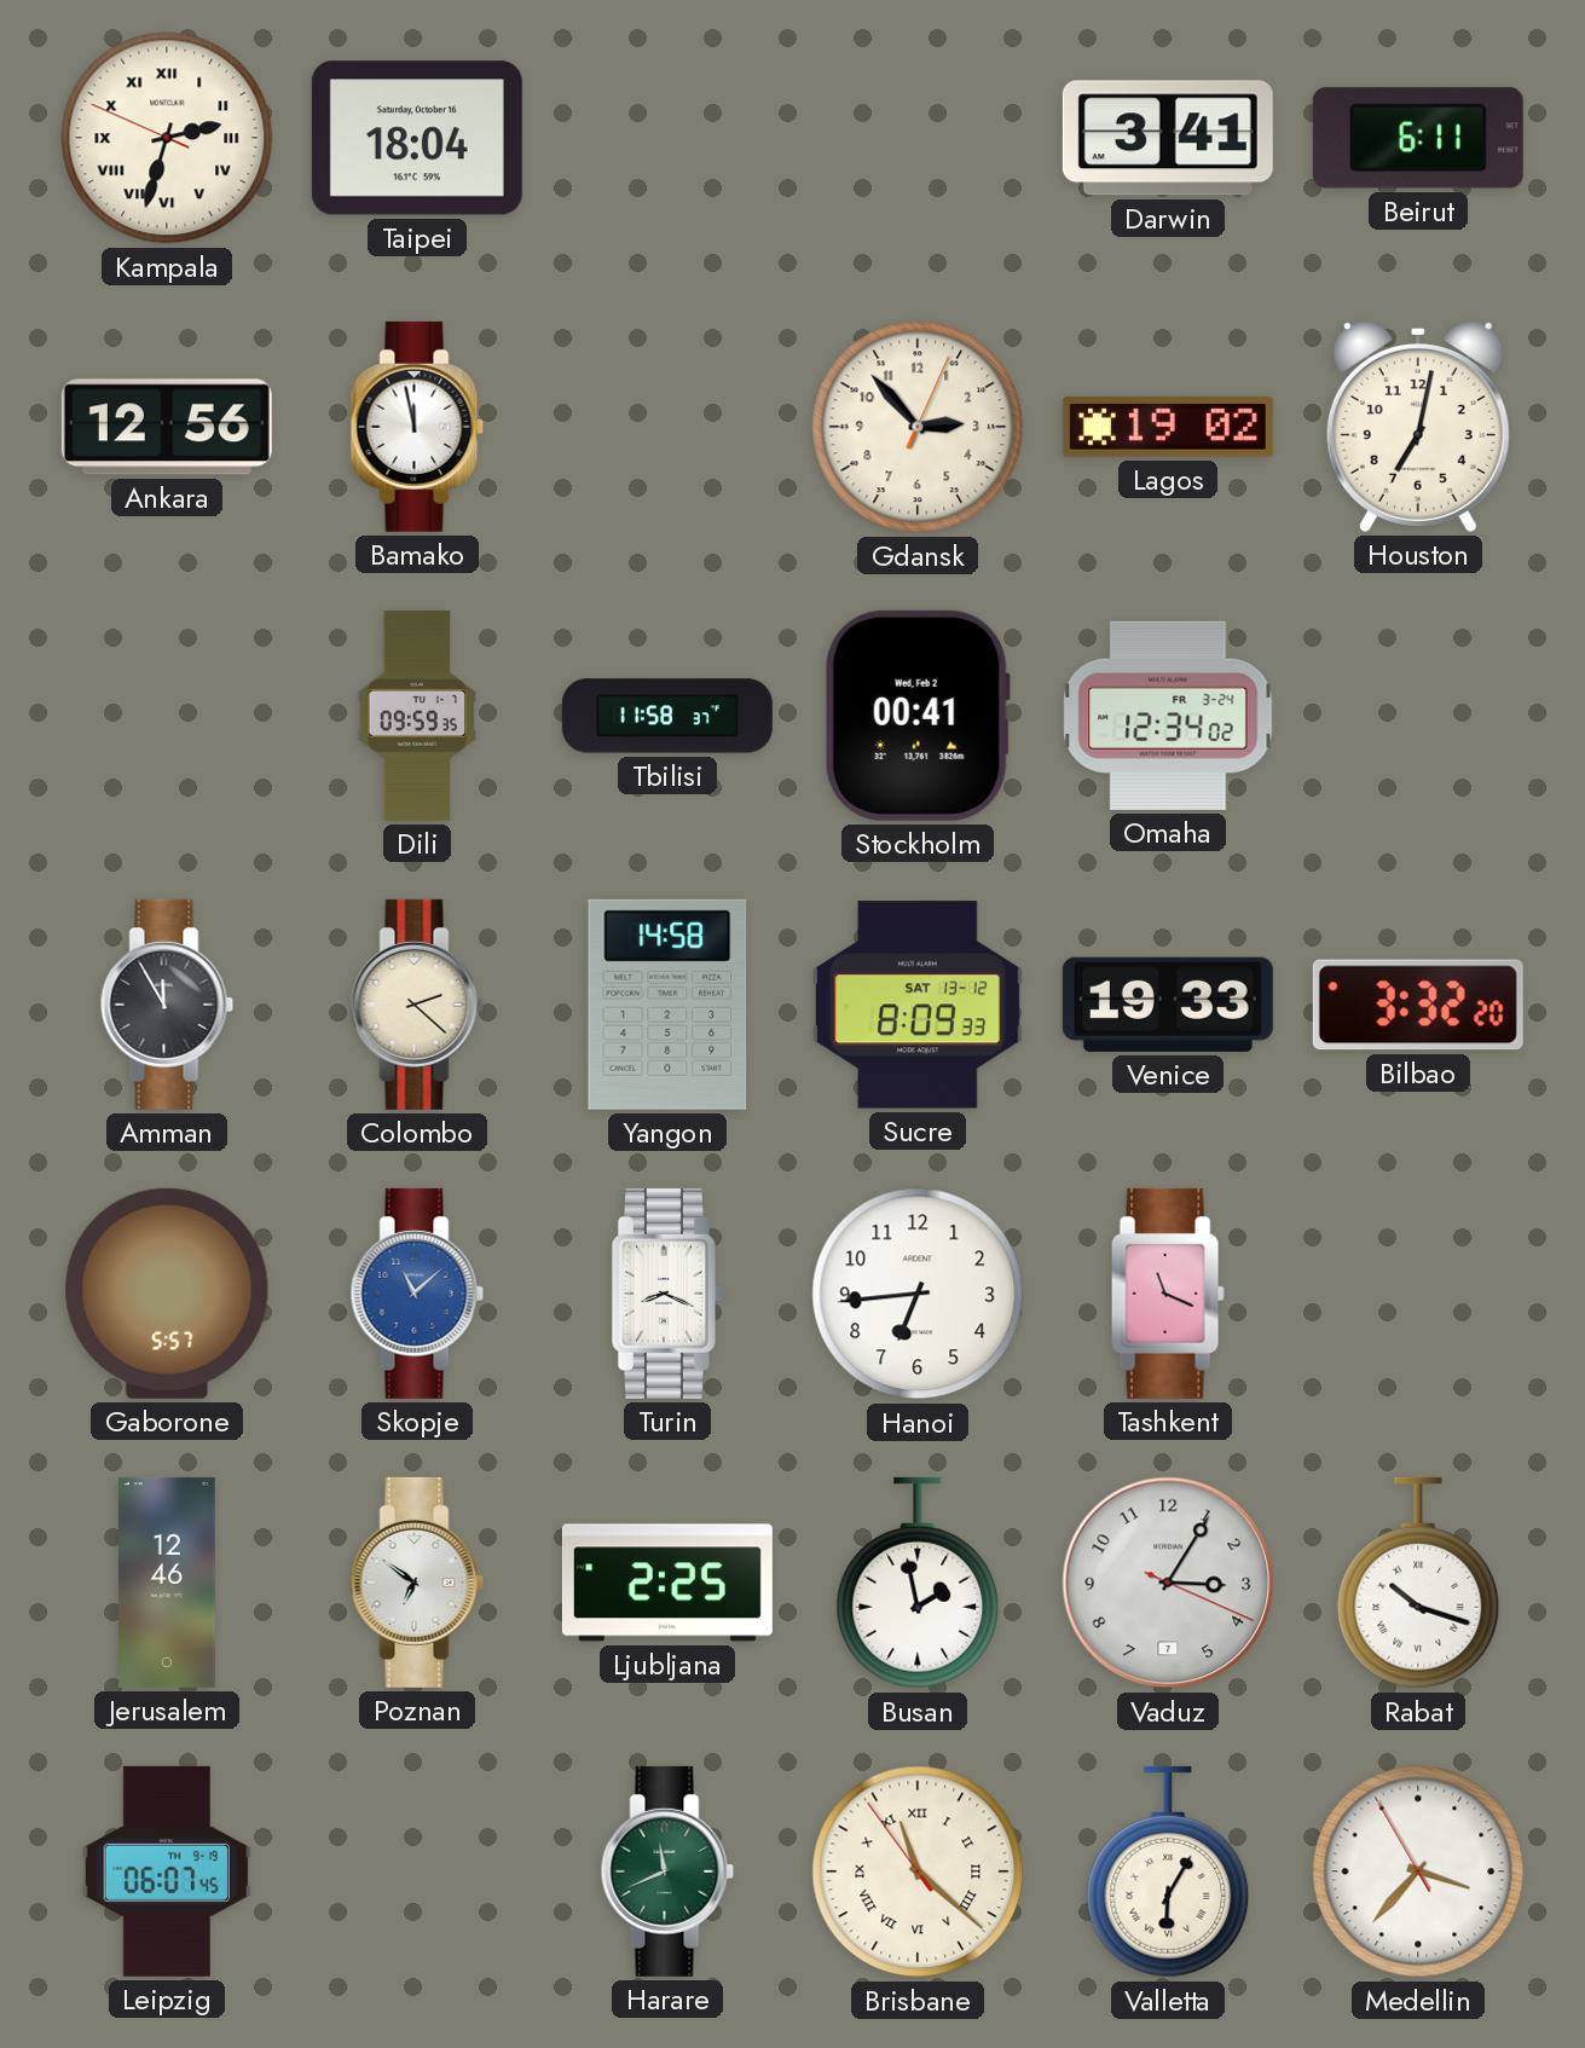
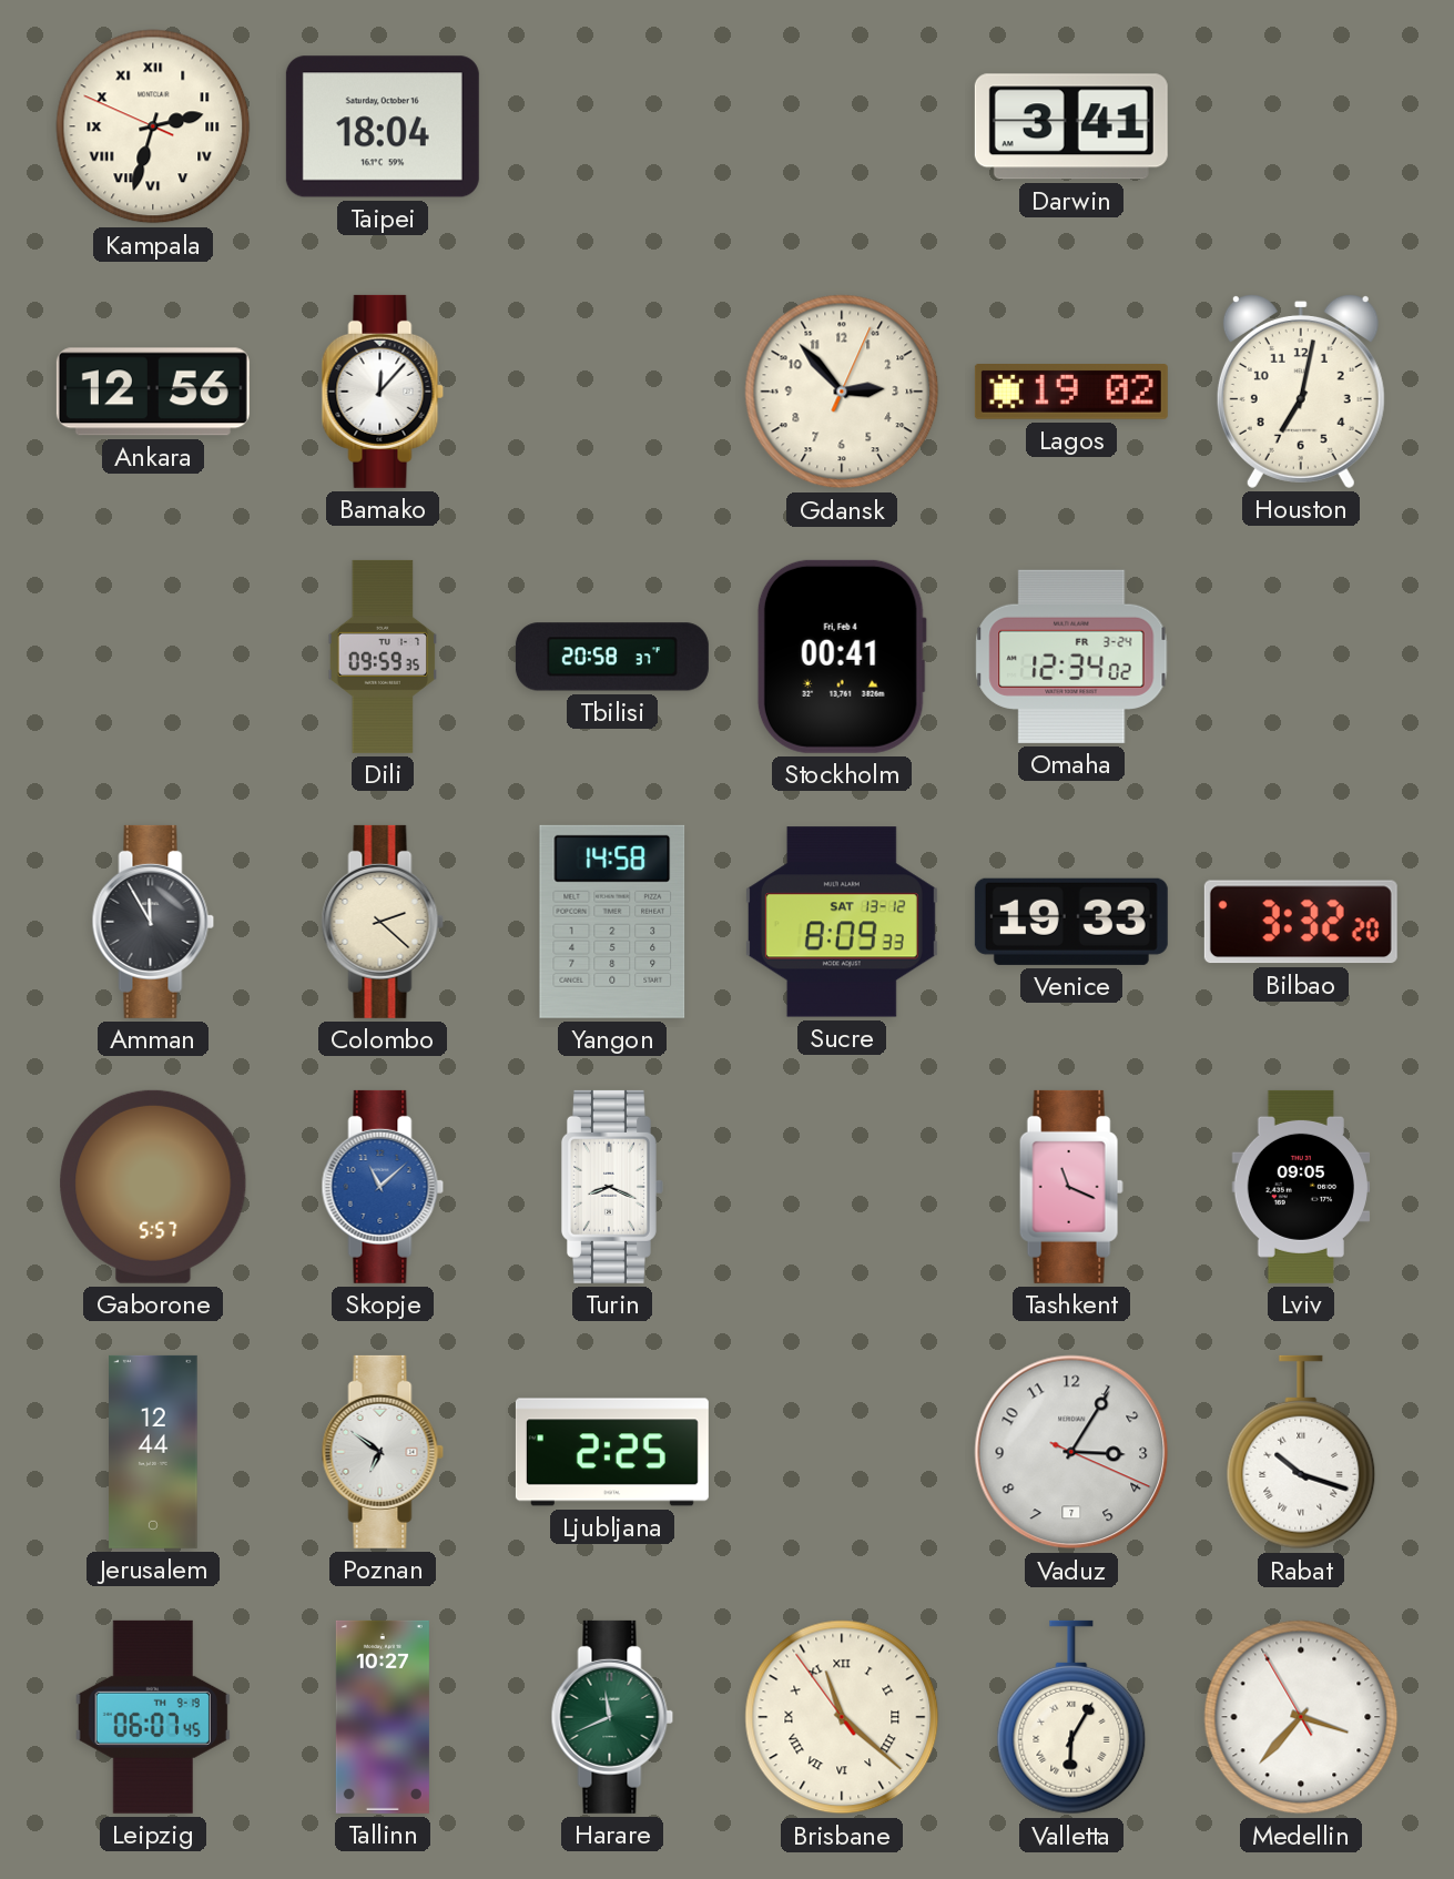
Beirut: 6:11 -> none (1418, 138)
Bamako: 11:58 -> 12:07 (383, 392)
Tbilisi: 11:58 -> 20:58 (612, 657)
Stockholm date: Wed, Feb 2 -> Fri, Feb 4 (842, 657)
Hanoi: 6:44 -> none (918, 1294)
Lviv: none -> 09:05 (1300, 1187)
Jerusalem: 12:46 -> 12:44 (153, 1452)
Busan: 1:58 -> none (918, 1583)
Tallinn: none -> 10:27 (383, 1717)
